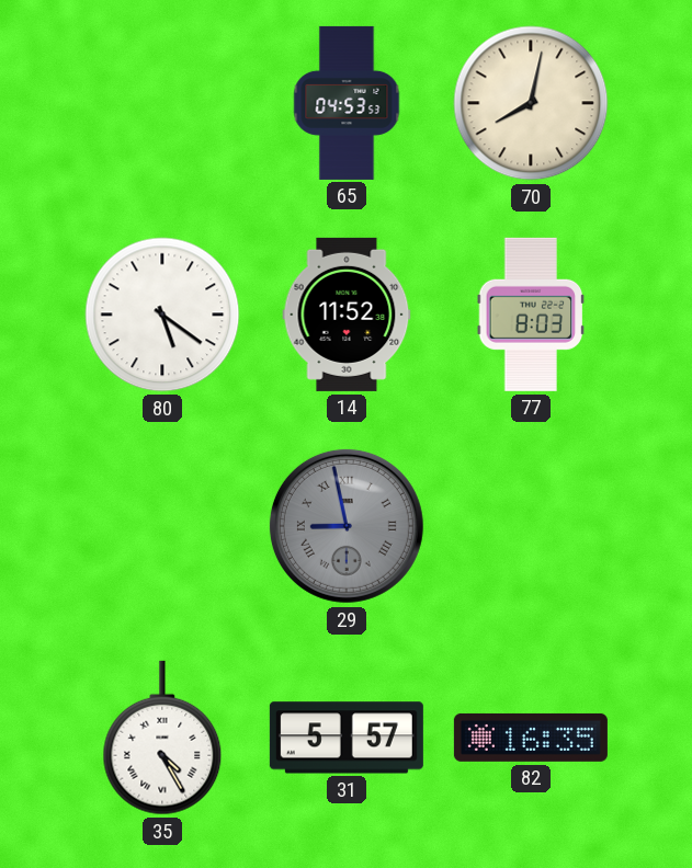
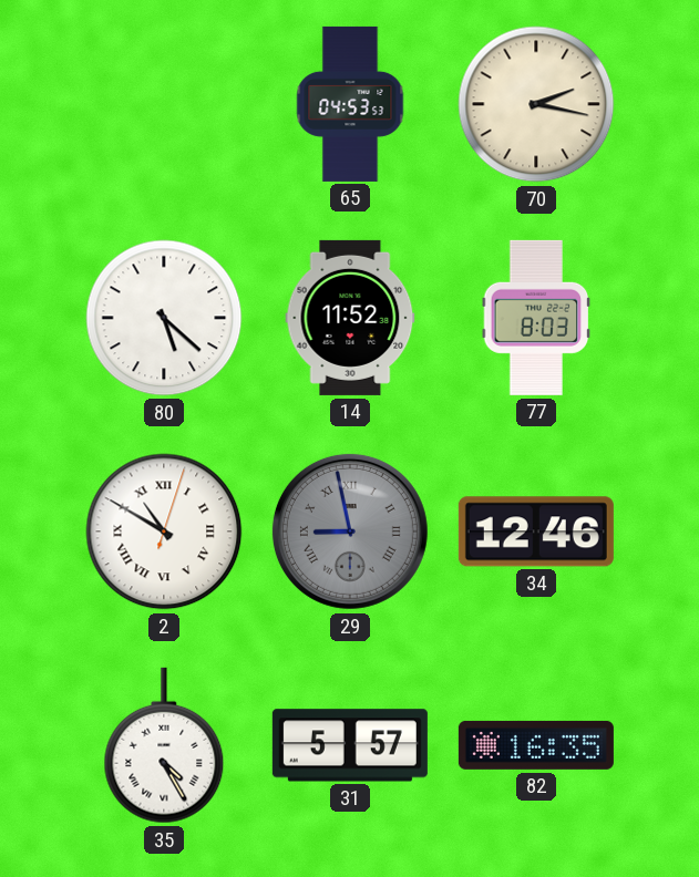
70: 8:02 -> 2:17 (536, 104)
80: 5:21 -> 5:22 (164, 318)
2: none -> 10:50 (164, 532)
34: none -> 12:46 (536, 532)
